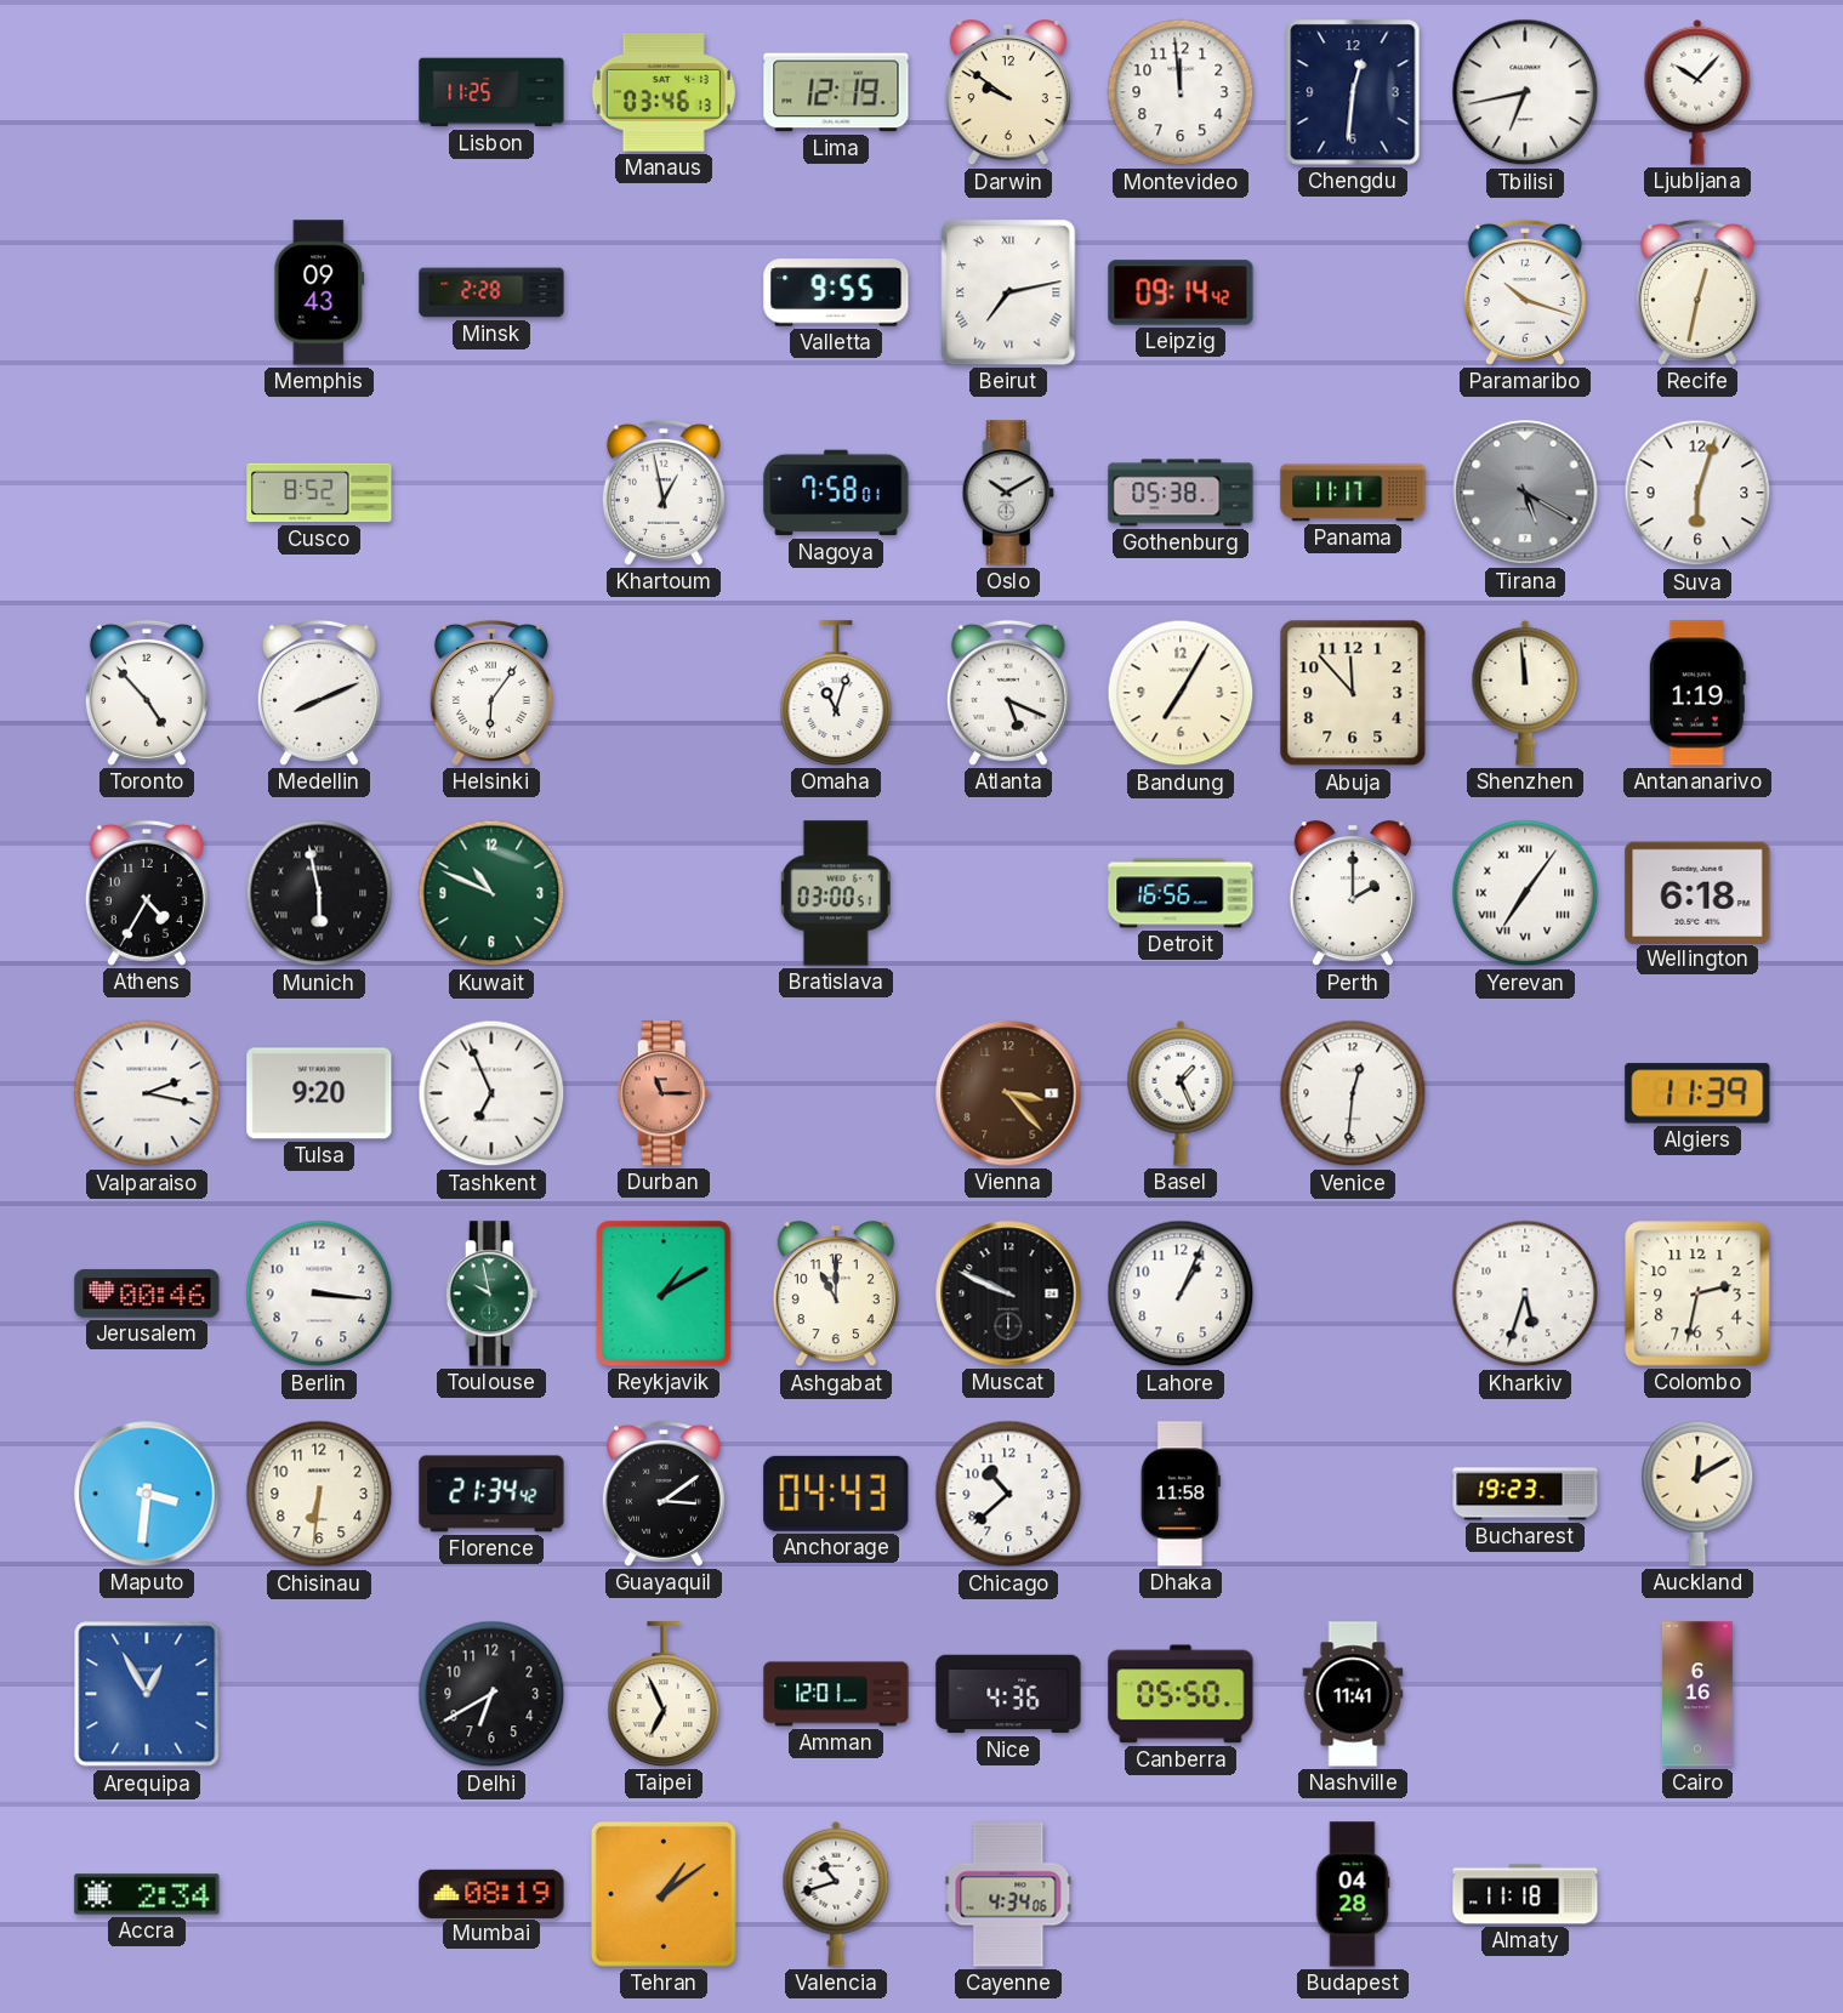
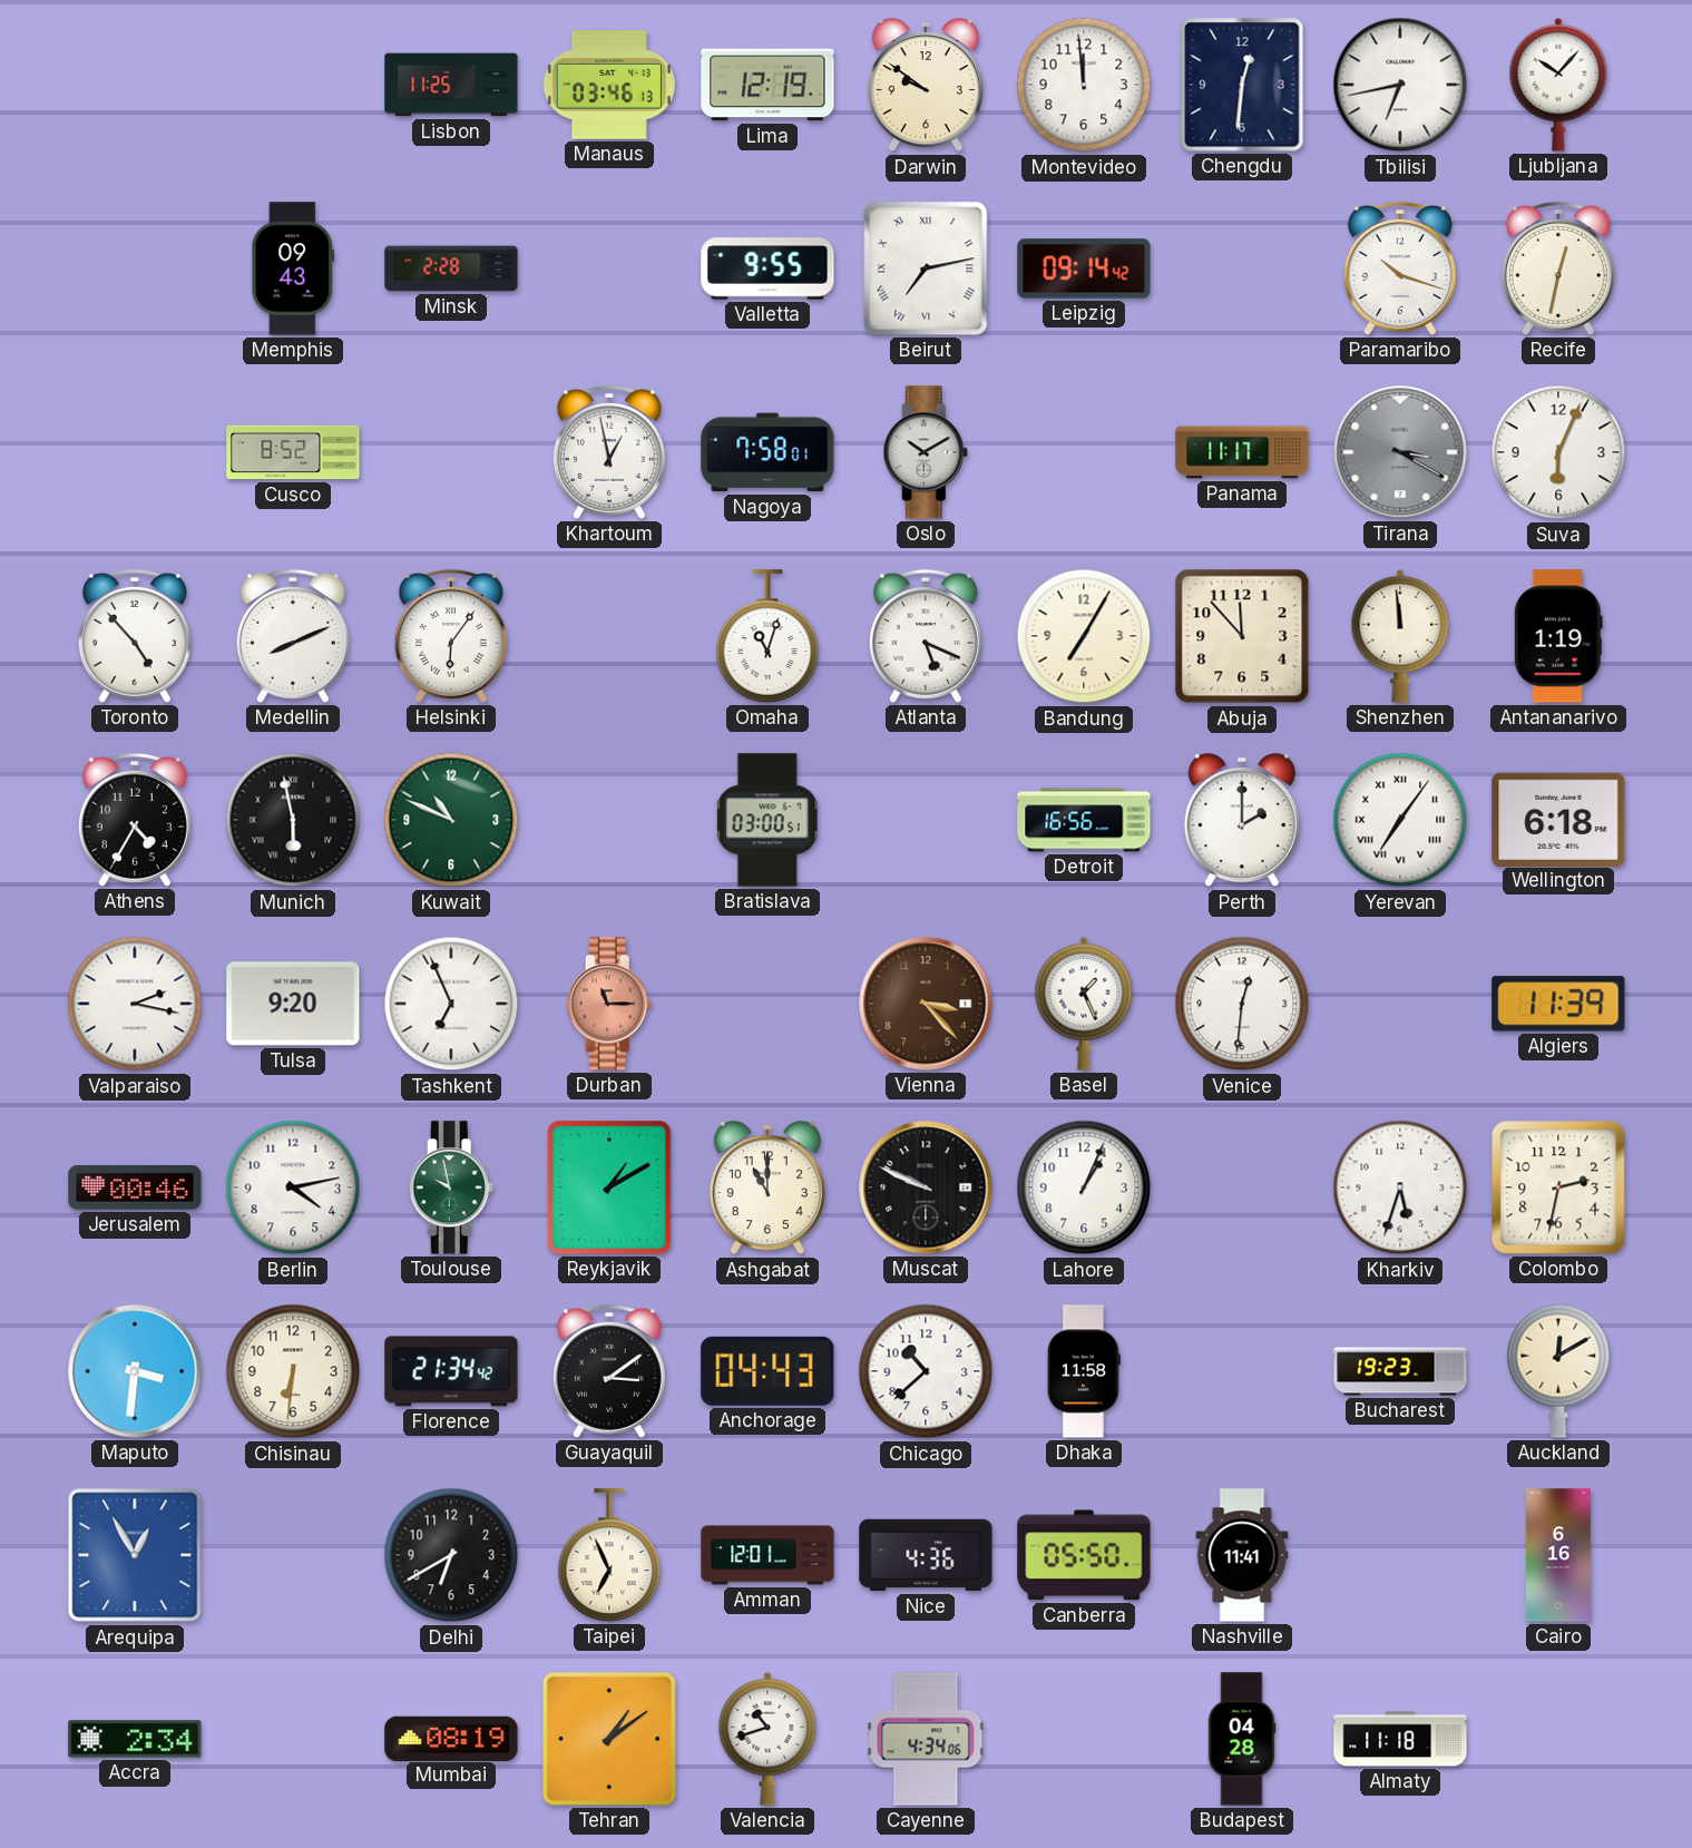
Gothenburg: 05:38 -> none (1181, 493)
Tirana: 5:20 -> 3:20 (1400, 452)
Suva: 6:03 -> 6:04 (1558, 452)
Berlin: 3:16 -> 4:13 (293, 1187)
